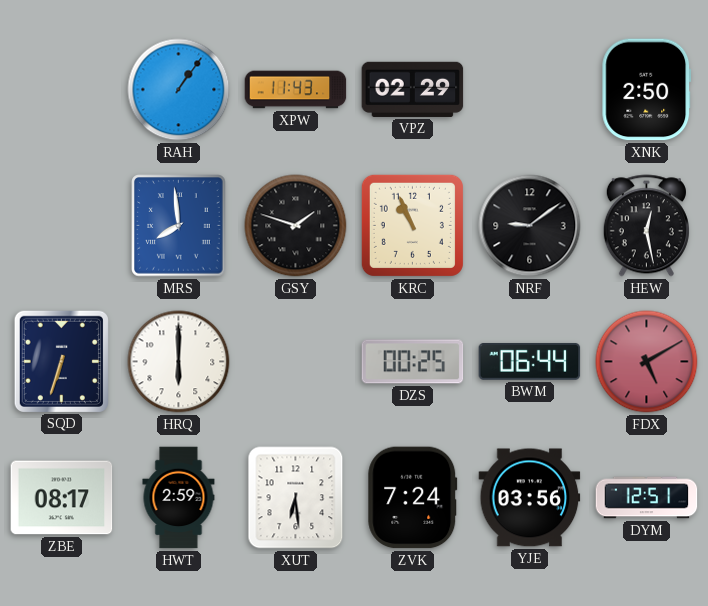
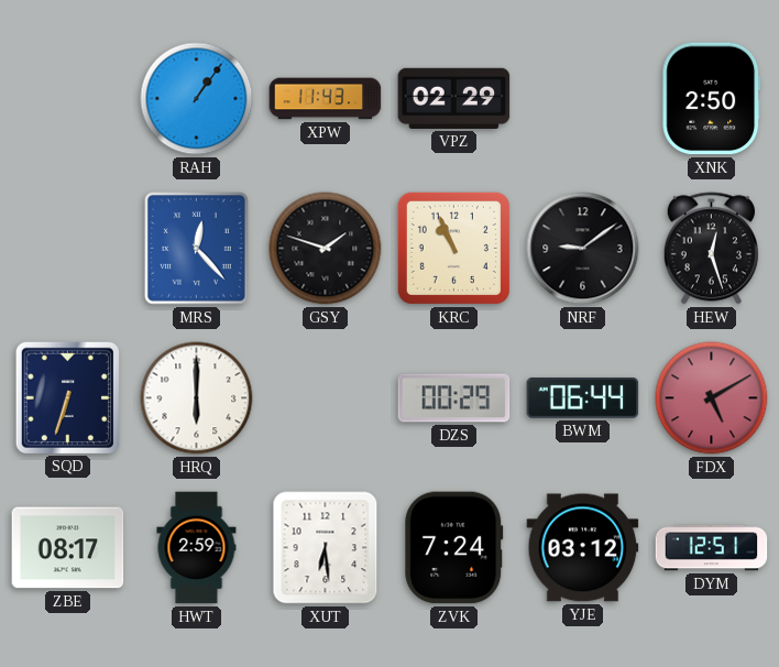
MRS: 7:59 -> 12:23 (197, 249)
HEW: 12:28 -> 12:27 (711, 249)
DZS: 00:25 -> 00:29 (454, 398)
YJE: 03:56 -> 03:12 (583, 548)
